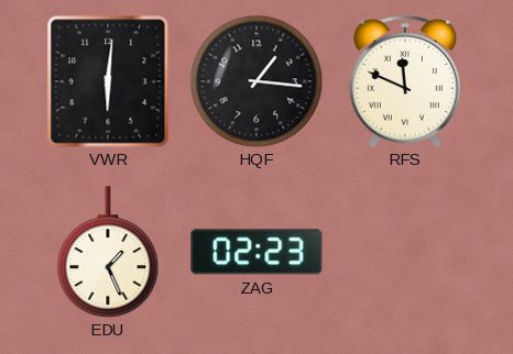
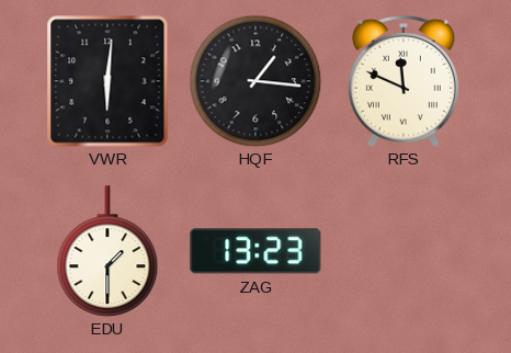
EDU: 1:26 -> 1:30 (107, 251)
ZAG: 02:23 -> 13:23 (256, 251)
